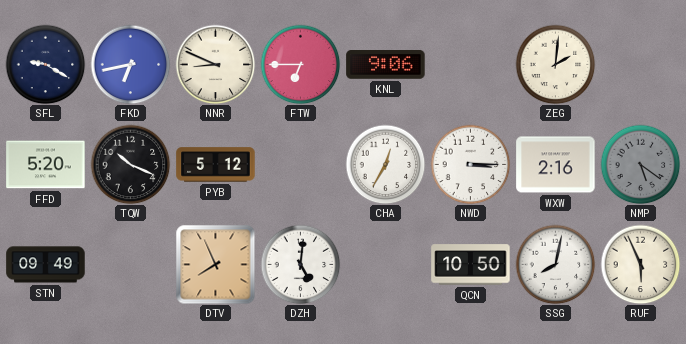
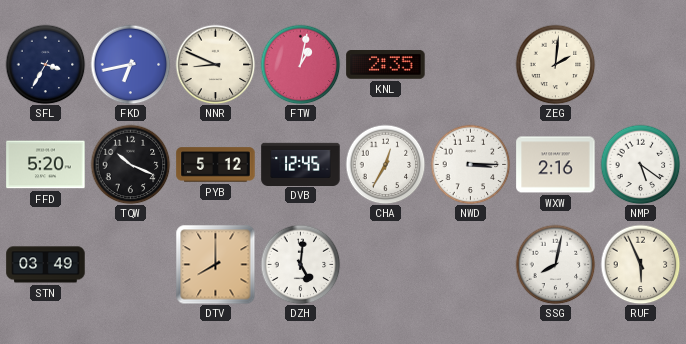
SFL: 9:20 -> 3:35 (45, 64)
FTW: 6:45 -> 1:02 (300, 64)
KNL: 9:06 -> 2:35 (386, 65)
DVB: none -> 12:45 (301, 164)
NMP dial: grey -> white (640, 164)
STN: 09:49 -> 03:49 (46, 265)
DTV: 7:56 -> 8:00 (215, 264)
QCN: 10:50 -> none (471, 265)
